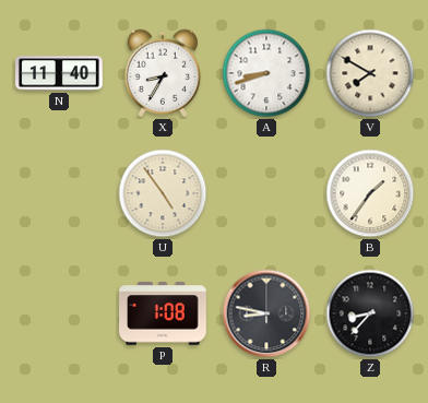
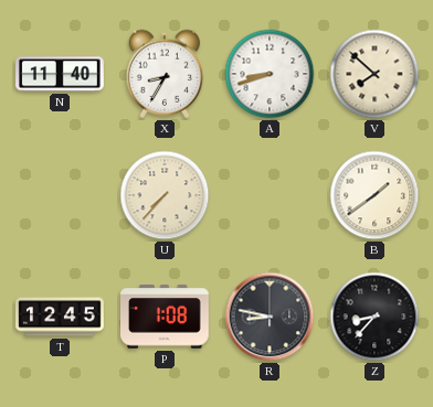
V: 7:50 -> 7:52 (374, 74)
U: 4:54 -> 7:37 (165, 195)
B: 1:36 -> 1:39 (374, 195)
T: none -> 12:45 (60, 317)
